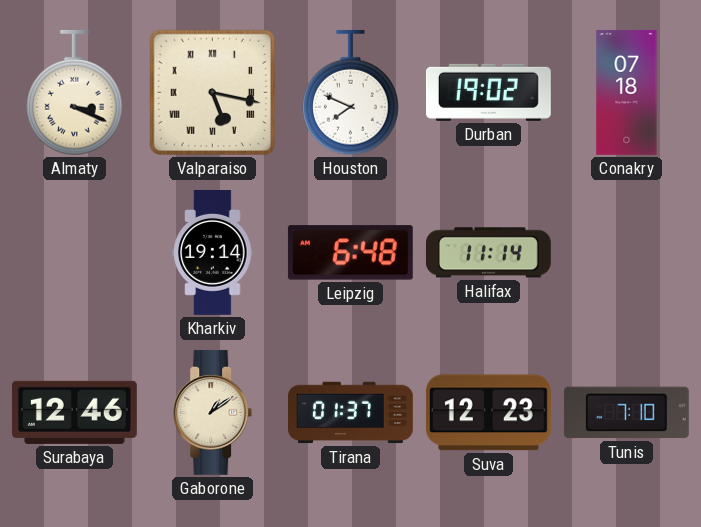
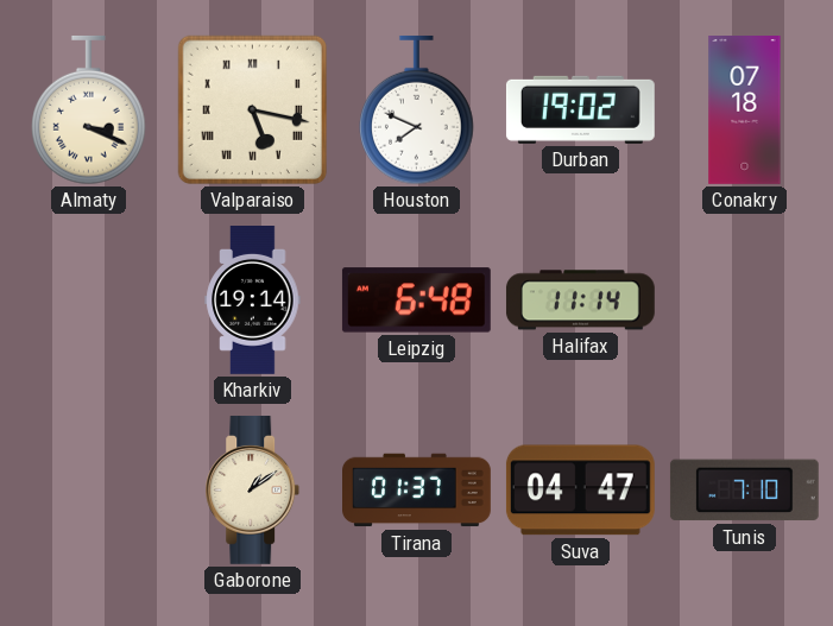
Surabaya: 12:46 -> none (74, 412)
Suva: 12:23 -> 04:47 (580, 491)
